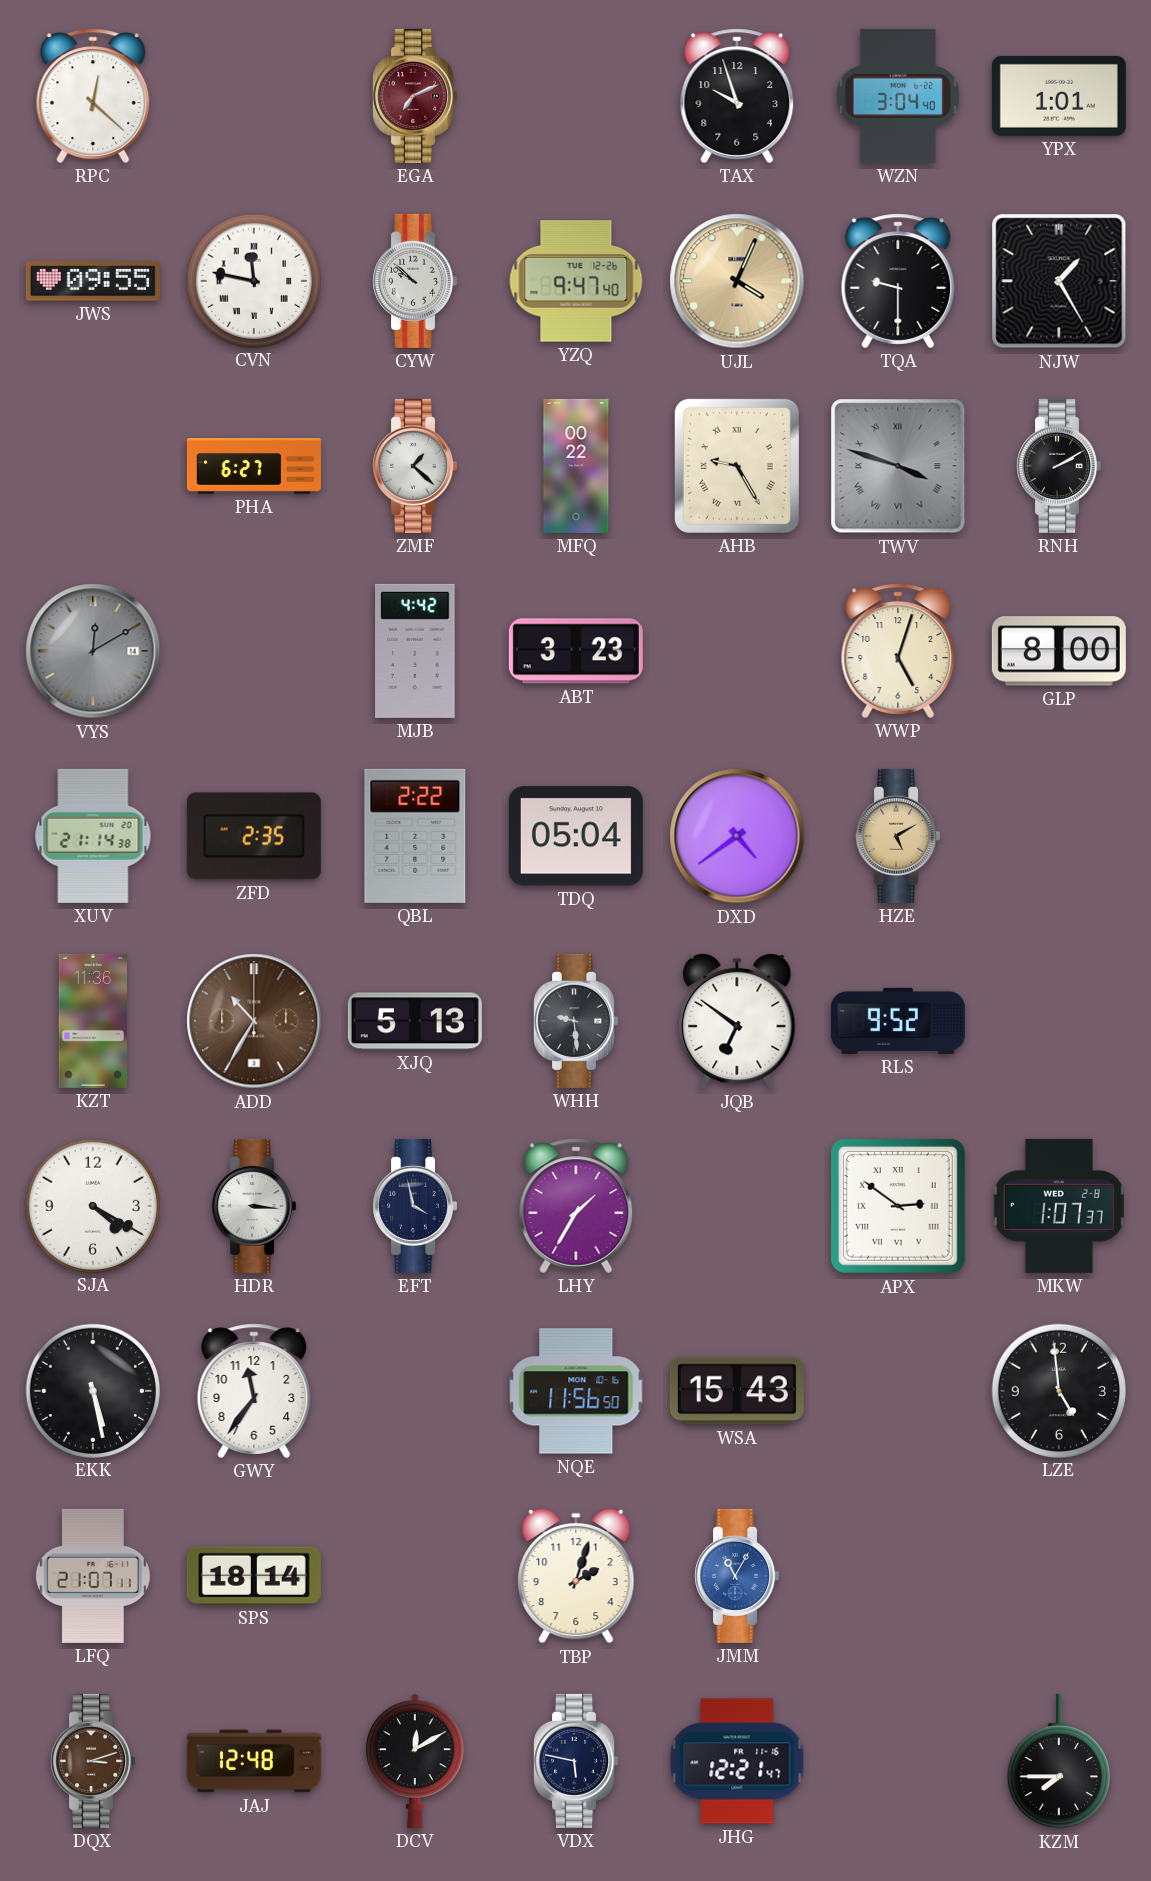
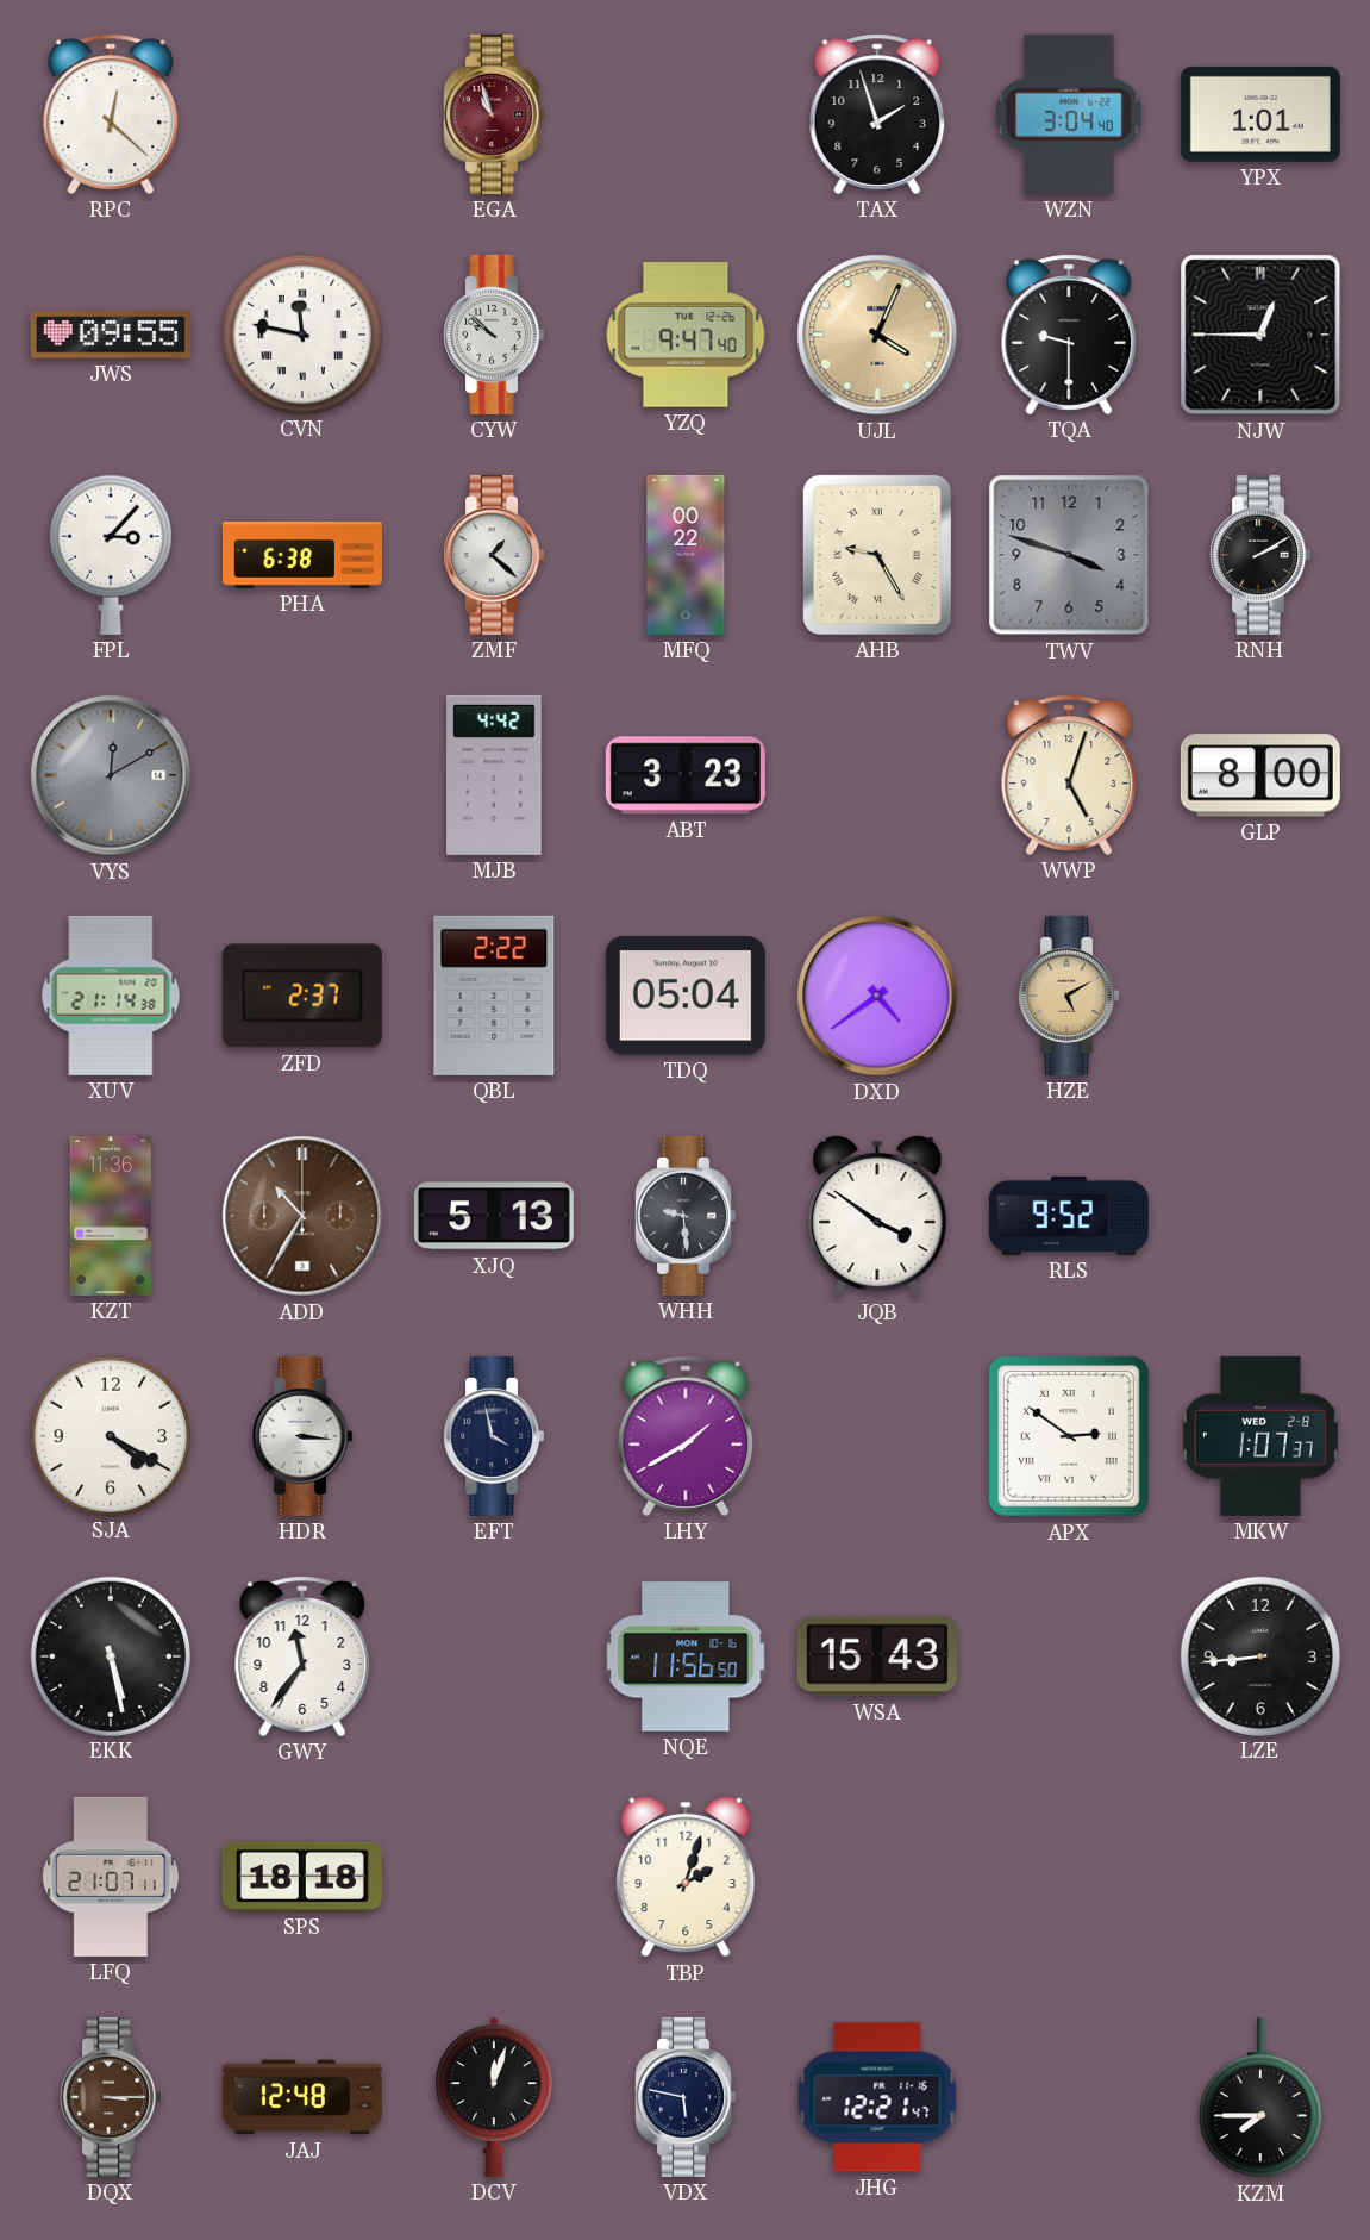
EGA: 7:11 -> 10:57 (494, 114)
TAX: 9:57 -> 1:57 (877, 114)
NJW: 1:25 -> 12:45 (1260, 335)
FPL: none -> 3:07 (111, 555)
PHA: 6:27 -> 6:38 (302, 556)
TWV numerals: Roman -> Arabic (1069, 555)
ZFD: 2:35 -> 2:37 (302, 996)
JQB: 6:51 -> 3:51 (877, 1216)
LHY: 1:35 -> 1:40 (686, 1436)
LZE: 4:59 -> 8:44 (1259, 1655)
SPS: 18:14 -> 18:18 (302, 1877)
JMM: 11:05 -> none (737, 1576)
DQX: 3:12 -> 3:15 (111, 2097)
DCV: 12:10 -> 12:03 (494, 2097)
